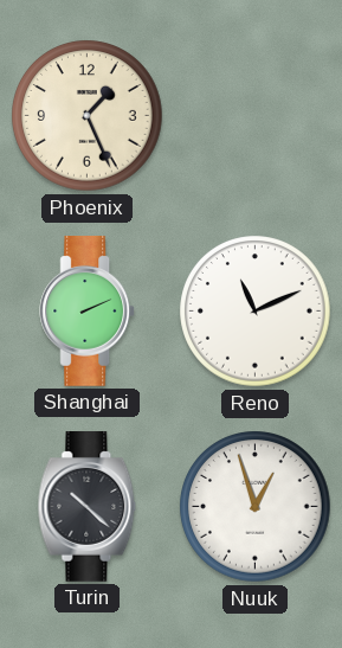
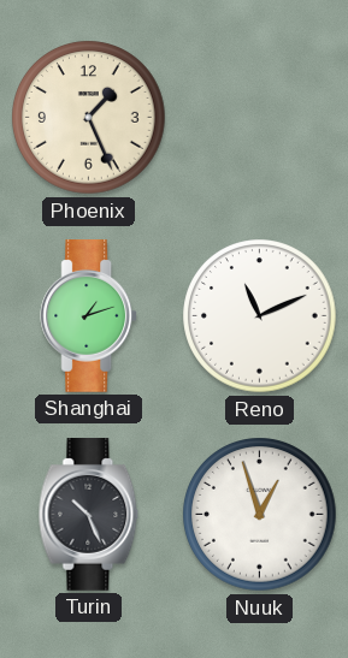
Shanghai: 2:11 -> 1:12 (89, 316)
Turin: 10:22 -> 10:26 (89, 515)
